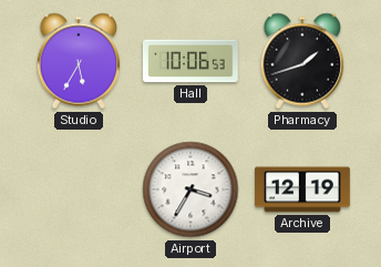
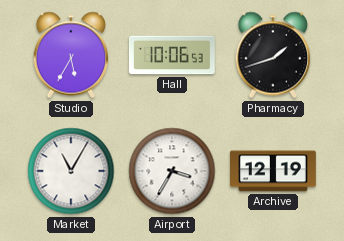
Market: none -> 11:05 (71, 171)
